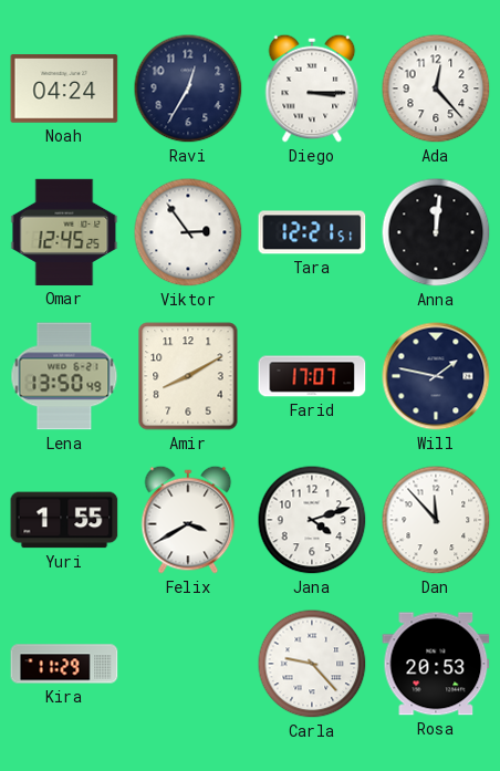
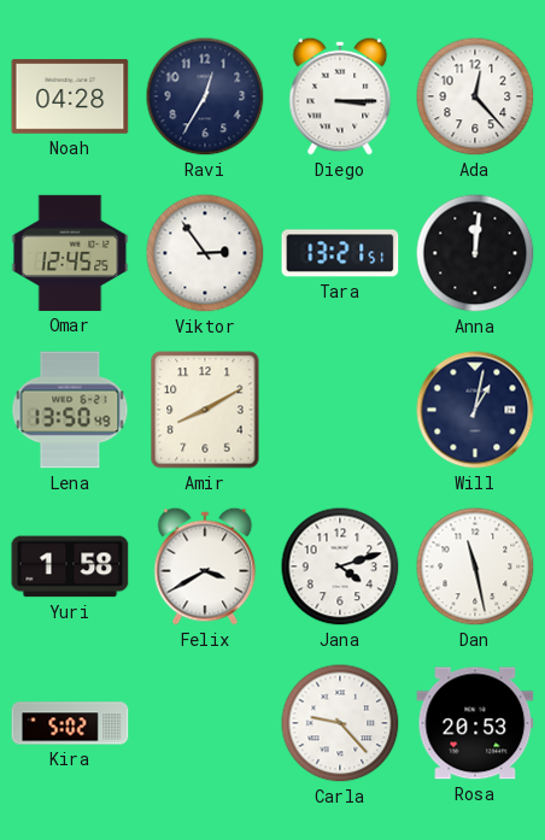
Noah: 04:24 -> 04:28 (70, 96)
Tara: 12:21 -> 13:21 (340, 253)
Farid: 17:07 -> none (312, 376)
Will: 1:47 -> 1:02 (475, 410)
Yuri: 1:55 -> 1:58 (70, 566)
Dan: 11:53 -> 11:28 (475, 566)
Kira: 11:29 -> 5:02 (70, 723)
